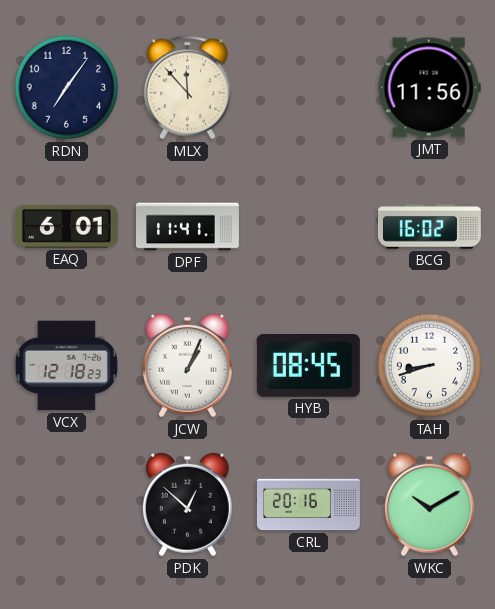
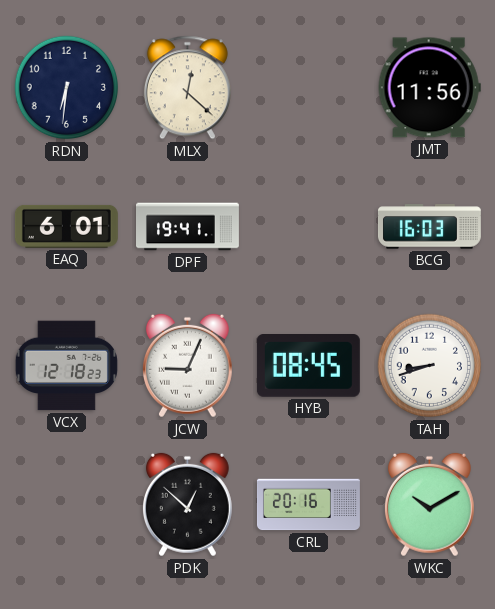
RDN: 7:06 -> 6:31 (67, 88)
MLX: 11:53 -> 12:22 (187, 88)
DPF: 11:41 -> 19:41 (188, 227)
BCG: 16:02 -> 16:03 (429, 227)
JCW: 1:04 -> 9:04 (187, 366)
